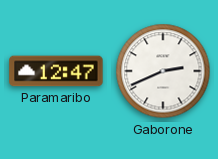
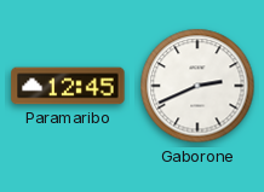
Paramaribo: 12:47 -> 12:45 (68, 86)
